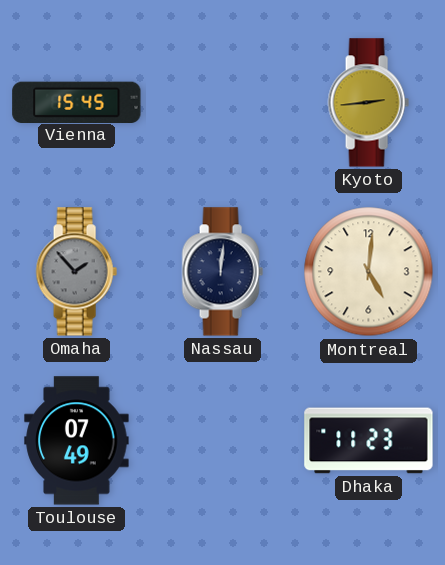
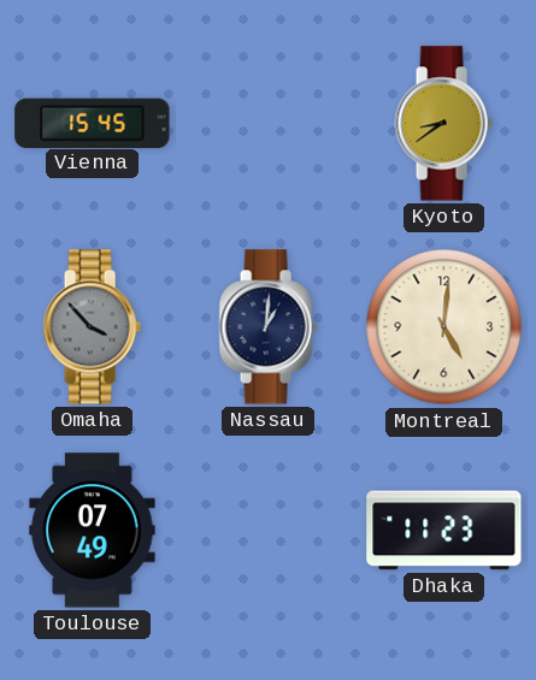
Kyoto: 2:44 -> 8:39 (443, 124)
Omaha: 1:53 -> 3:53 (92, 327)
Nassau: 12:01 -> 1:01 (267, 327)
